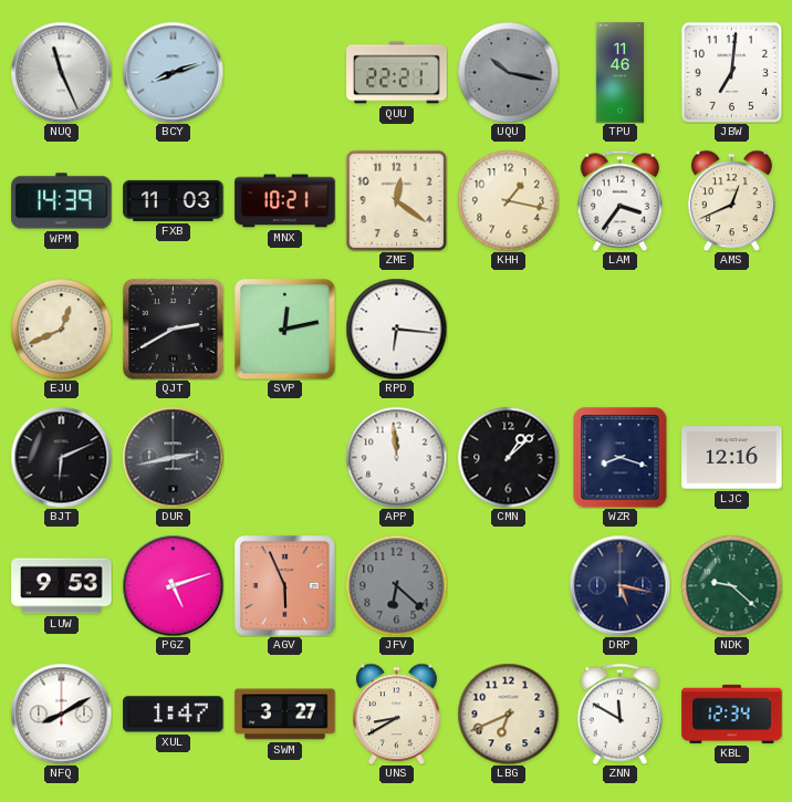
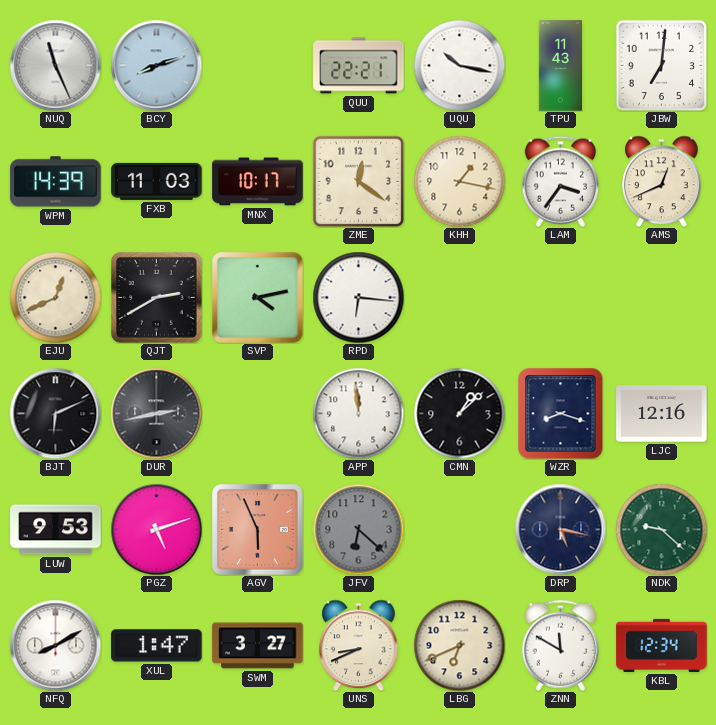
UQU dial: grey -> white (459, 65)
TPU: 11:46 -> 11:43 (560, 66)
MNX: 10:21 -> 10:17 (258, 182)
SVP: 12:13 -> 4:13 (258, 298)
UNS: 8:40 -> 8:41 (359, 645)
